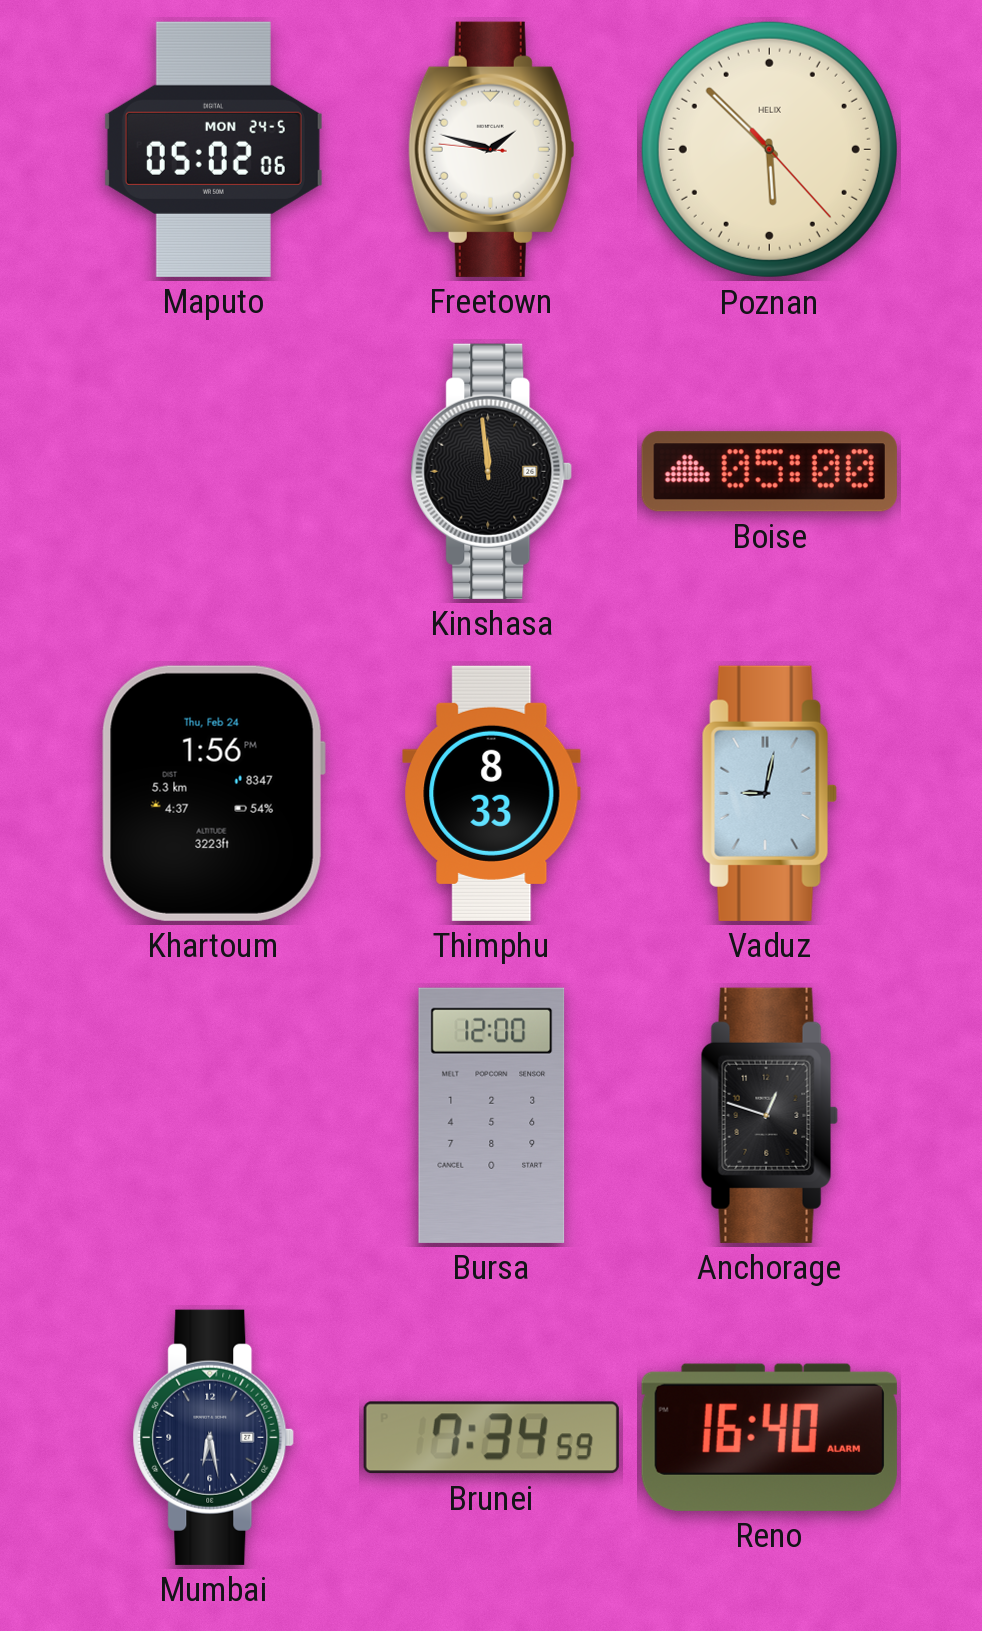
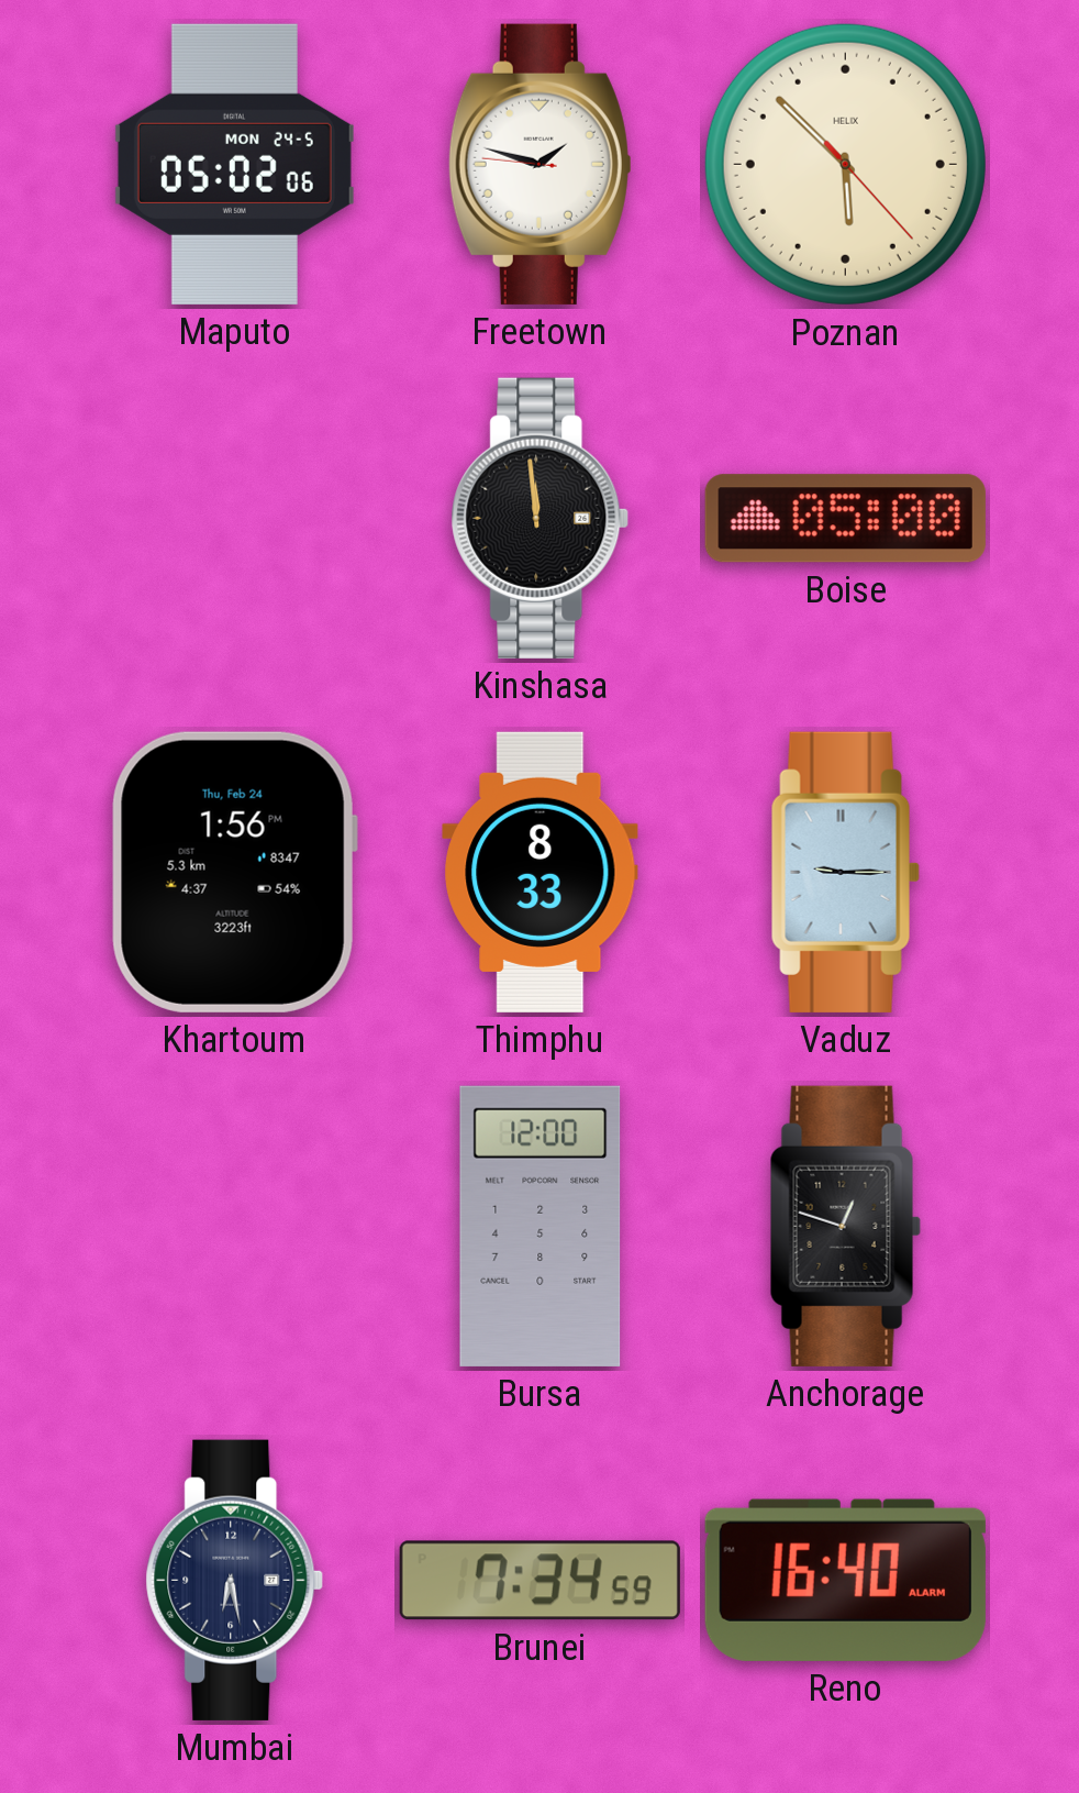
Vaduz: 9:02 -> 9:15 (845, 872)
